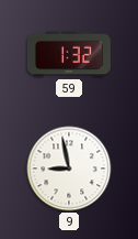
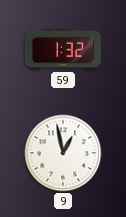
9: 8:58 -> 12:58 (63, 153)
